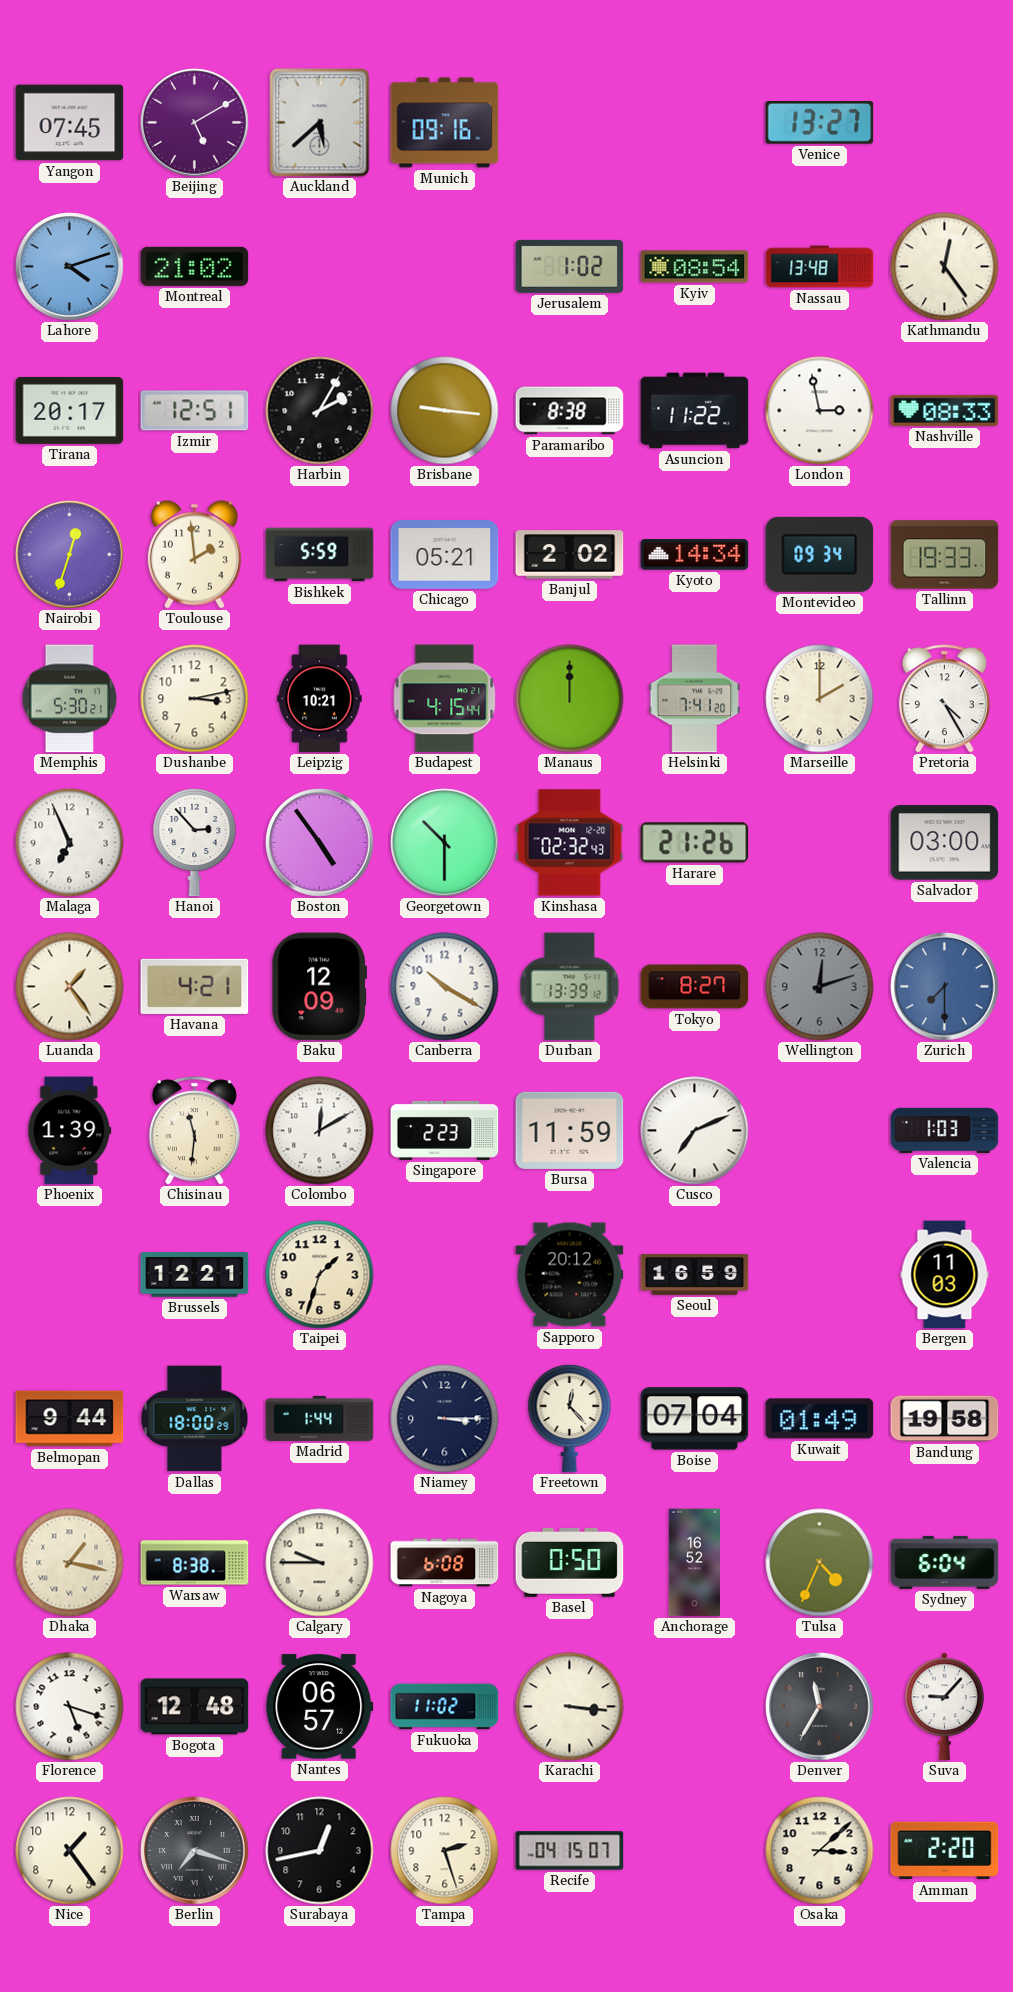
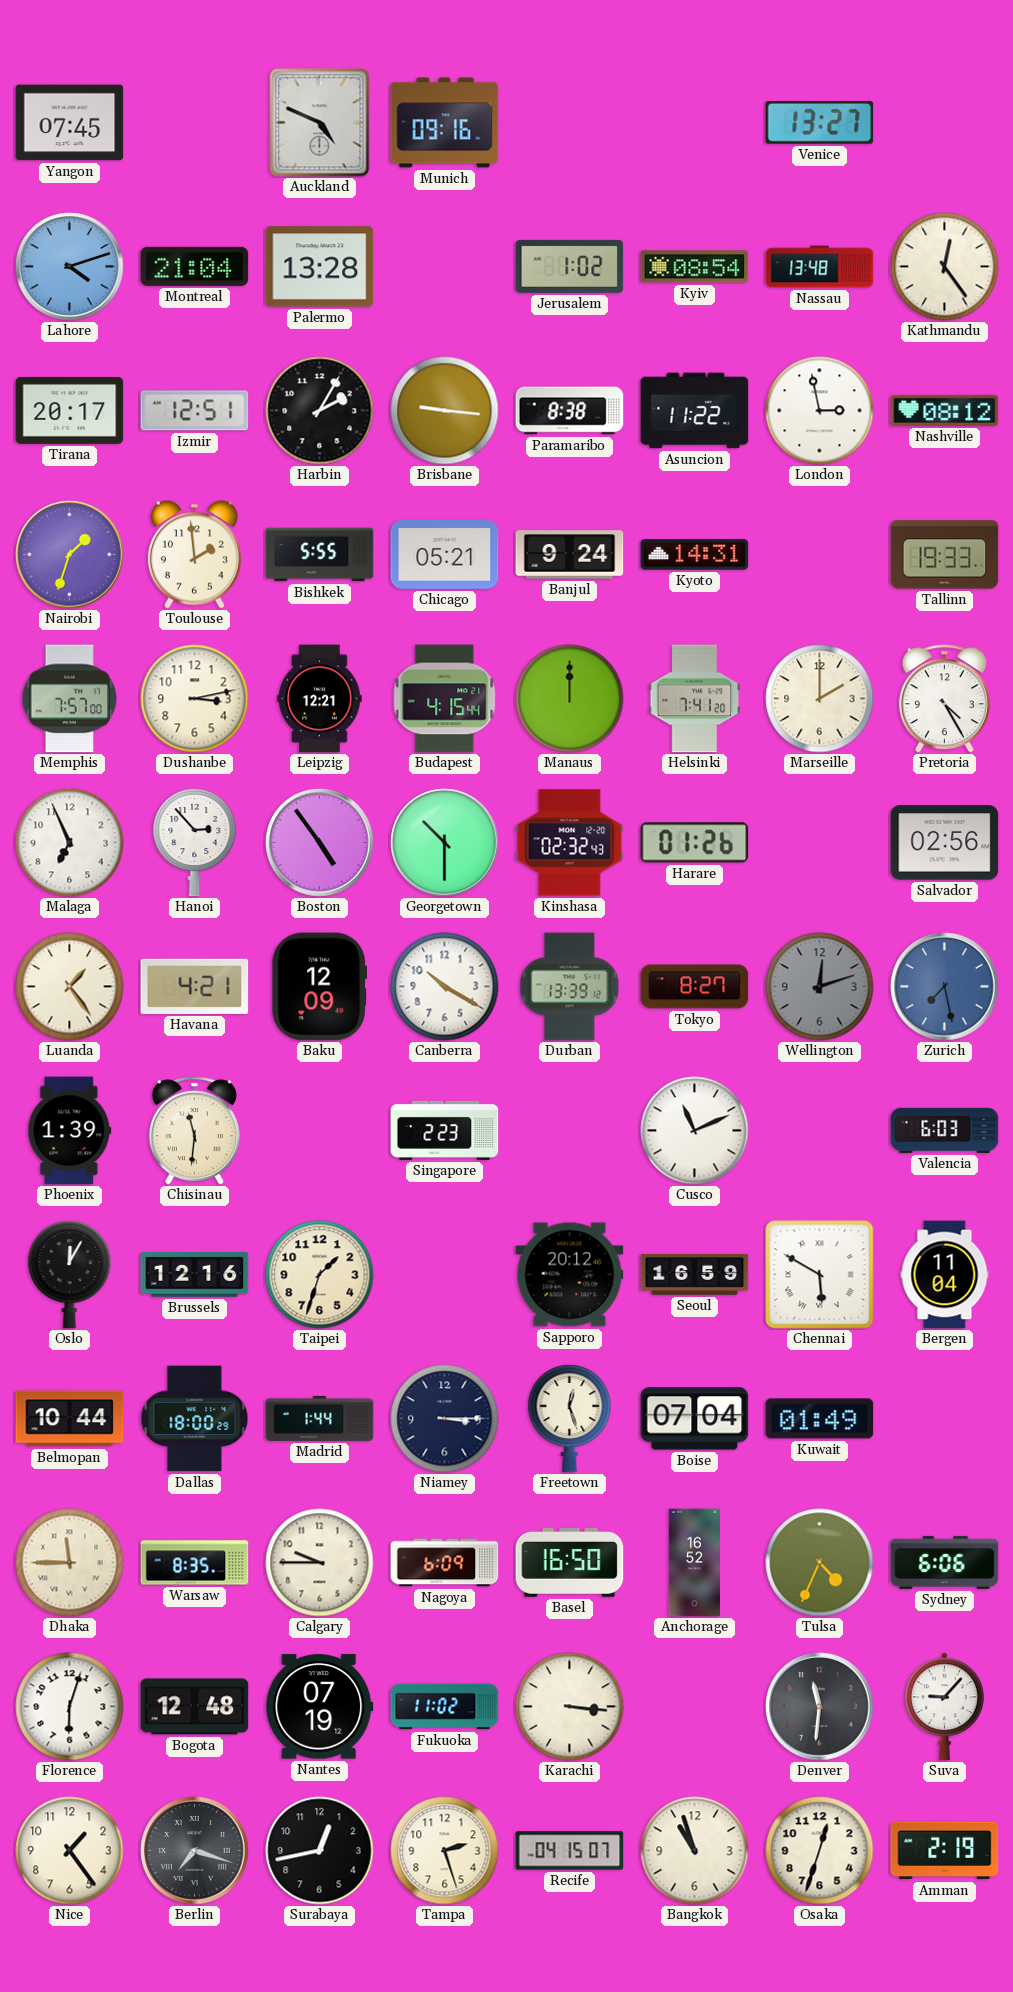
Beijing: 5:10 -> none (195, 123)
Auckland: 5:38 -> 4:49 (320, 123)
Montreal: 21:02 -> 21:04 (195, 266)
Palermo: none -> 13:28 (320, 267)
Nashville: 08:33 -> 08:12 (945, 410)
Nairobi: 12:33 -> 1:33 (70, 555)
Bishkek: 5:59 -> 5:55 (320, 555)
Banjul: 2:02 -> 9:24 (570, 555)
Kyoto: 14:34 -> 14:31 (695, 555)
Montevideo: 09:34 -> none (820, 554)
Memphis: 5:30 -> 7:57 (70, 699)
Leipzig: 10:21 -> 12:21 (320, 699)
Harare: 21:26 -> 01:26 (695, 843)
Salvador: 03:00 -> 02:56 (945, 843)
Zurich: 7:30 -> 7:28 (945, 987)
Colombo: 12:10 -> none (320, 1131)
Bursa: 11:59 -> none (570, 1130)
Cusco: 7:11 -> 11:11 (695, 1131)
Valencia: 1:03 -> 6:03 (945, 1130)
Oslo: none -> 12:05 (70, 1274)
Brussels: 12:21 -> 12:16 (195, 1275)
Chennai: none -> 5:50 (820, 1275)
Bergen: 11:03 -> 11:04 (945, 1275)
Belmopan: 9:44 -> 10:44 (70, 1419)
Freetown: 12:23 -> 12:27 (570, 1418)
Bandung: 19:58 -> none (945, 1419)
Dhaka: 1:17 -> 11:45 (70, 1563)
Warsaw: 8:38 -> 8:35 (195, 1563)
Nagoya: 6:08 -> 6:09 (445, 1563)
Basel: 0:50 -> 16:50 (570, 1563)
Sydney: 6:04 -> 6:06 (945, 1562)
Florence: 5:18 -> 6:03 (70, 1707)
Nantes: 06:57 -> 07:19 (320, 1707)
Denver: 11:35 -> 11:31 (820, 1707)
Bangkok: none -> 10:57 (695, 1851)
Osaka: 3:08 -> 12:33 (820, 1851)
Amman: 2:20 -> 2:19 (945, 1851)
